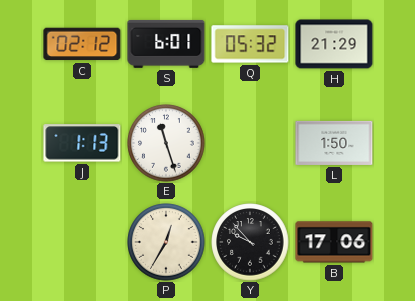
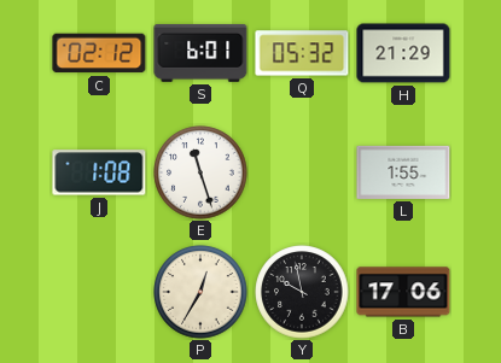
J: 1:13 -> 1:08 (99, 172)
L: 1:50 -> 1:55 (403, 172)
Y: 9:53 -> 9:58 (302, 292)
